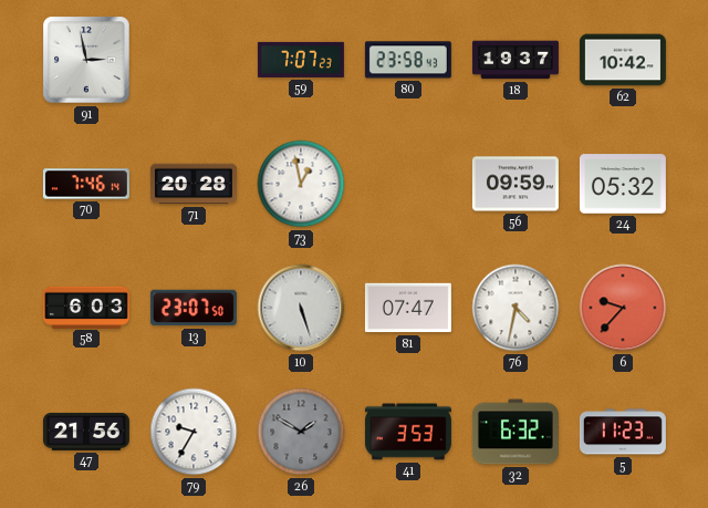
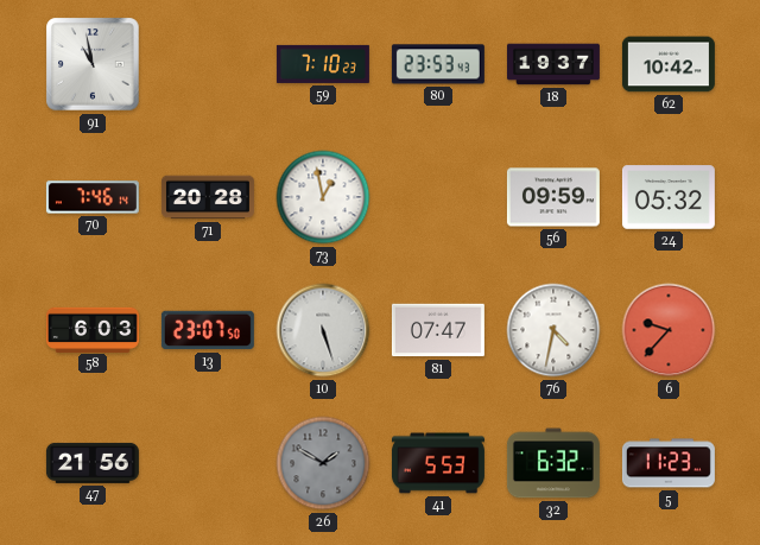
91: 2:58 -> 10:58 (93, 64)
59: 7:07 -> 7:10 (323, 64)
80: 23:58 -> 23:53 (438, 64)
79: 9:35 -> none (194, 432)
41: 3:53 -> 5:53 (438, 463)
